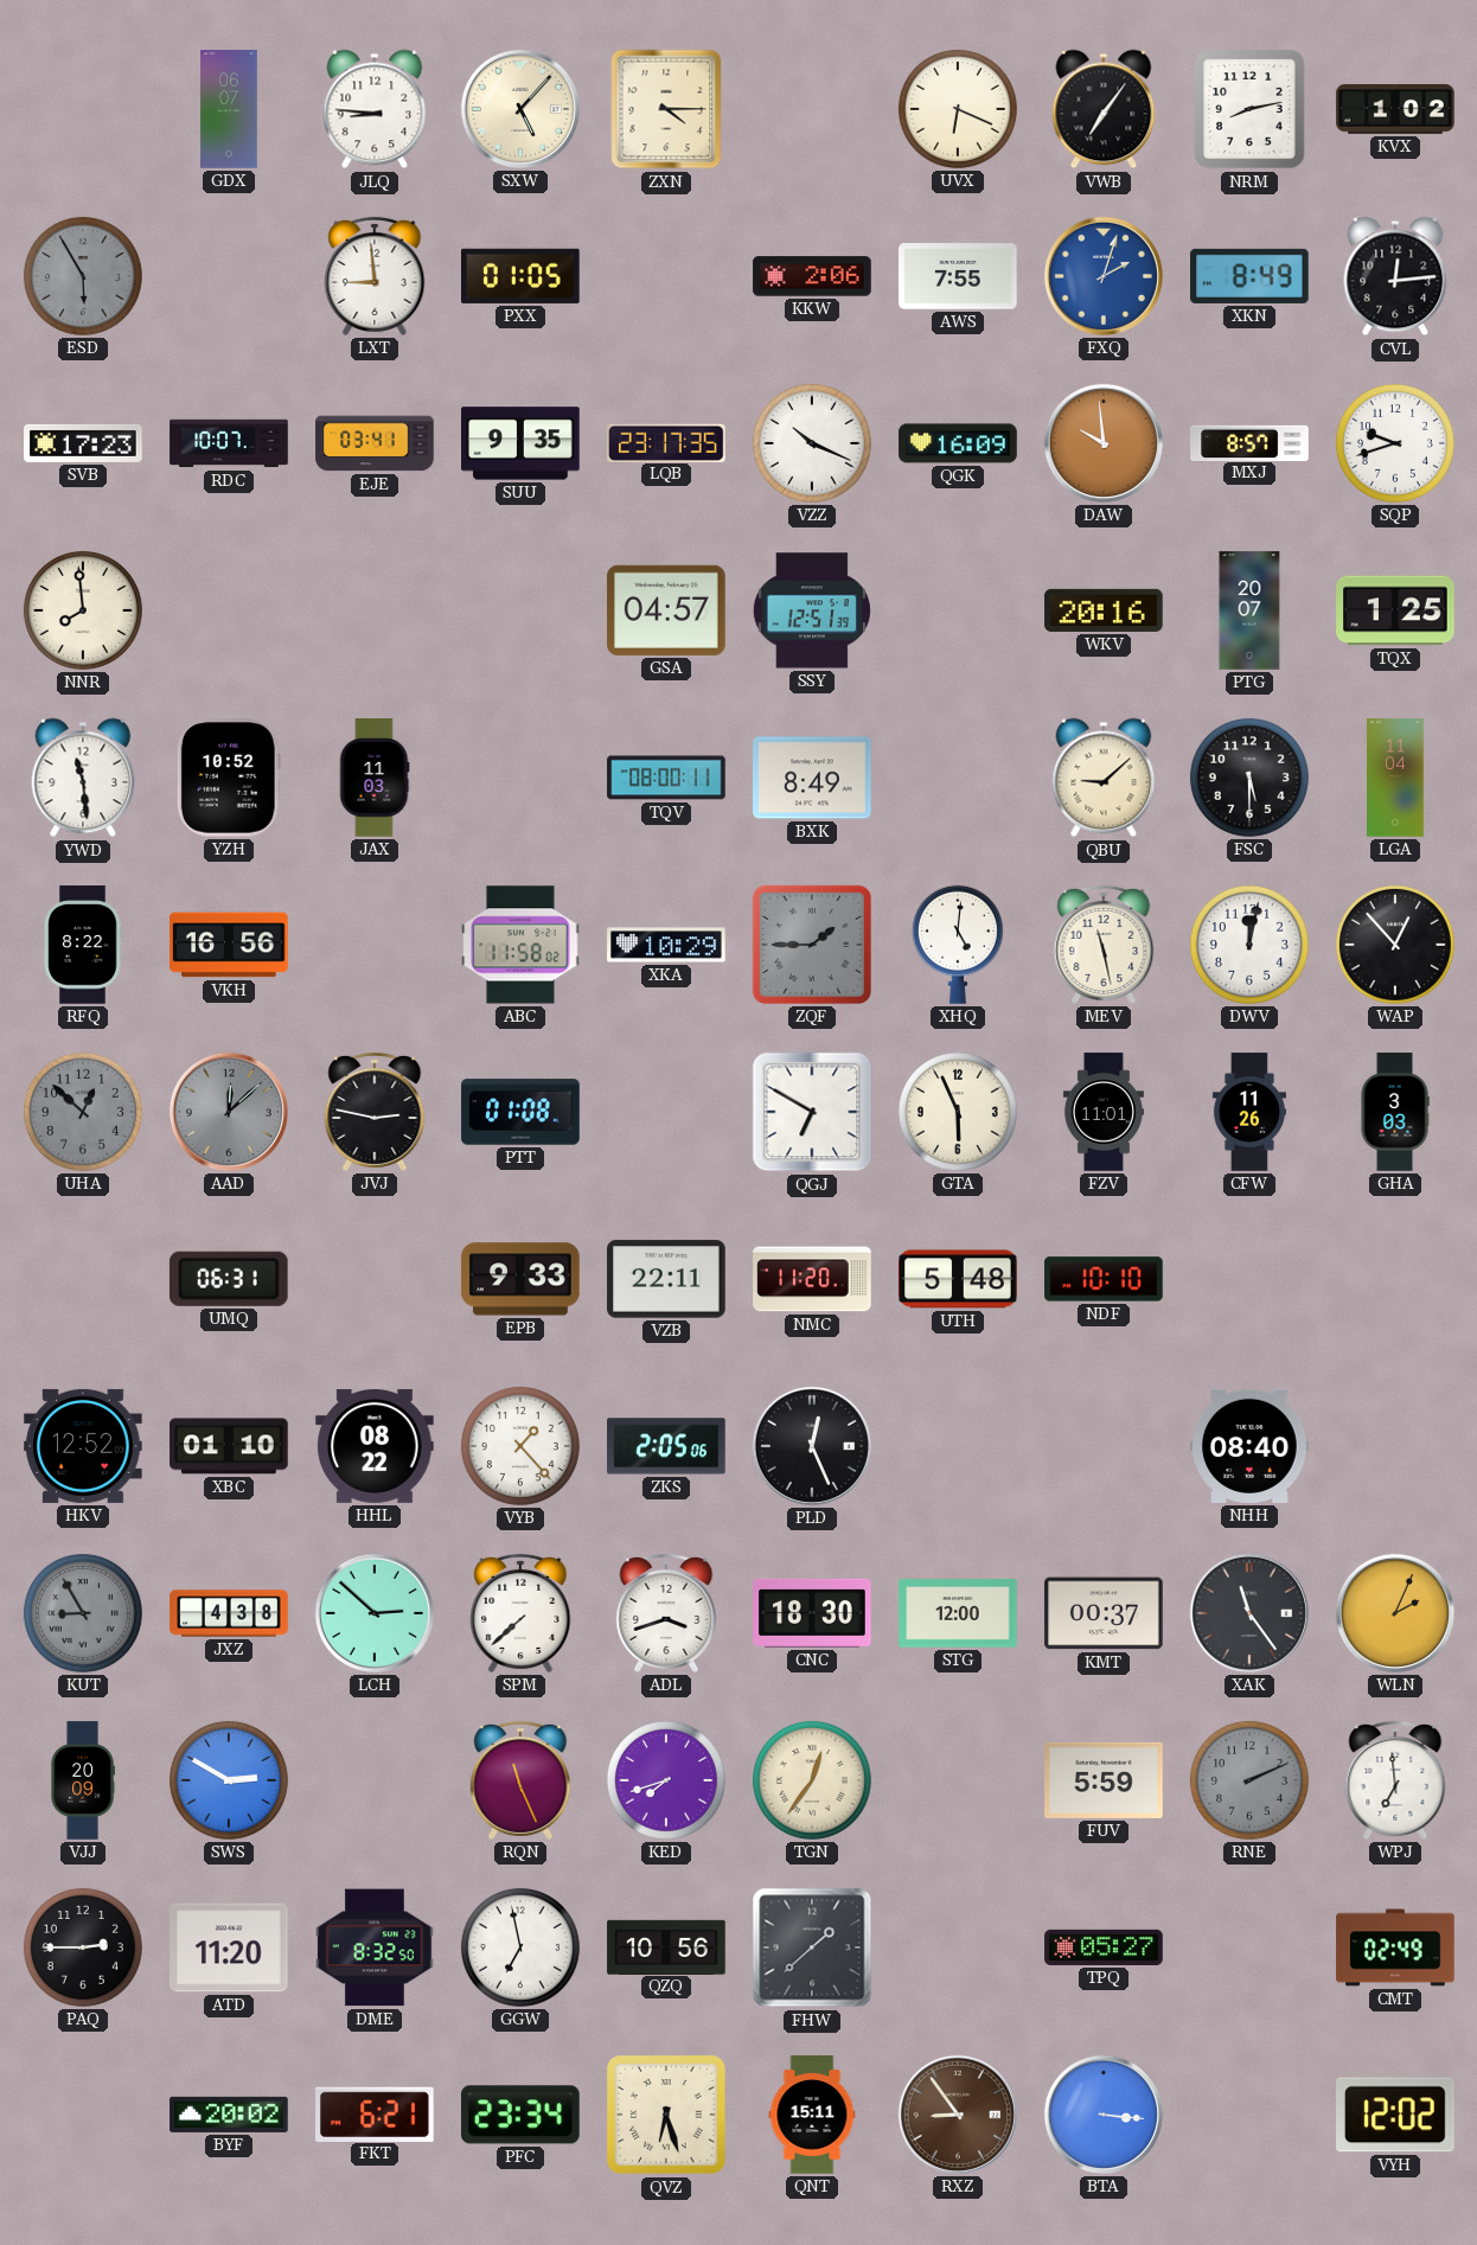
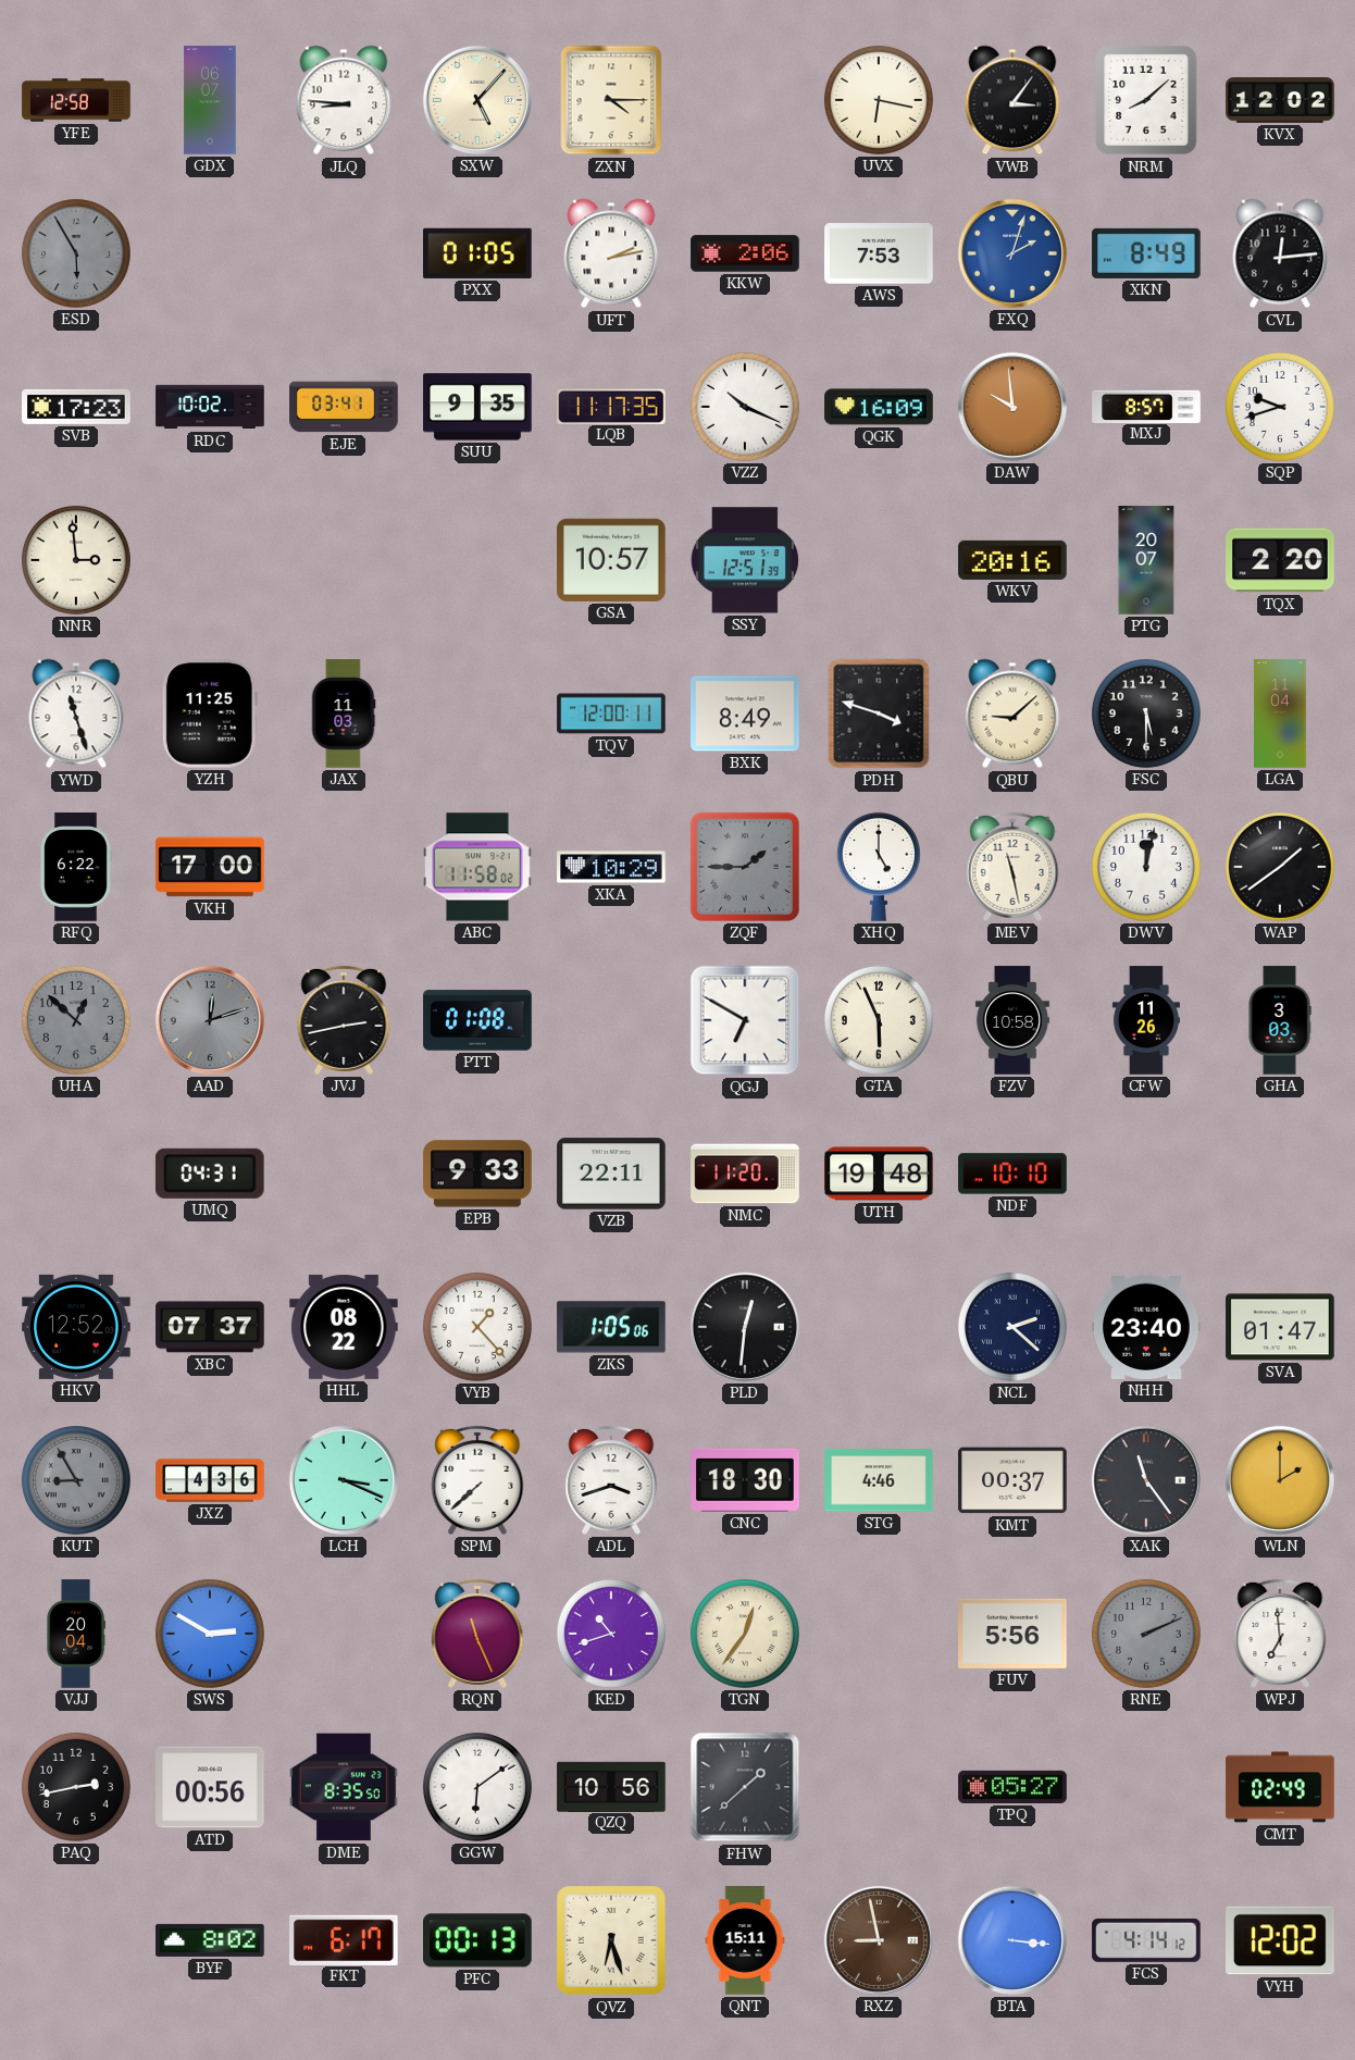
YFE: none -> 12:58 (76, 100)
UVX: 6:19 -> 6:17 (879, 100)
VWB: 7:06 -> 3:06 (1012, 100)
NRM: 8:13 -> 8:08 (1146, 100)
KVX: 1:02 -> 12:02 (1280, 101)
LXT: 8:59 -> none (375, 276)
UFT: none -> 2:13 (611, 253)
AWS: 7:55 -> 7:53 (879, 253)
RDC: 10:07 -> 10:02 (210, 407)
LQB: 23:17 -> 11:17 (611, 406)
NNR: 7:59 -> 2:59 (76, 560)
GSA: 04:57 -> 10:57 (611, 560)
TQX: 1:25 -> 2:20 (1280, 560)
YWD: 11:29 -> 11:27 (76, 713)
YZH: 10:52 -> 11:25 (210, 713)
TQV: 08:00 -> 12:00 (611, 713)
PDH: none -> 3:48 (879, 713)
RFQ: 8:22 -> 6:22 (76, 867)
VKH: 16:56 -> 17:00 (210, 867)
XHQ: 5:01 -> 5:00 (879, 867)
WAP: 12:53 -> 1:39 (1280, 867)
AAD: 12:08 -> 12:12 (210, 1020)
JVJ: 2:47 -> 2:43 (344, 1020)
FZV: 11:01 -> 10:58 (1012, 1020)
UMQ: 06:31 -> 04:31 (210, 1174)
UTH: 5:48 -> 19:48 (879, 1174)
XBC: 01:10 -> 07:37 (210, 1327)
ZKS: 2:05 -> 1:05 (611, 1327)
PLD: 12:26 -> 12:31 (745, 1327)
NCL: none -> 2:22 (1012, 1327)
NHH: 08:40 -> 23:40 (1146, 1327)
SVA: none -> 01:47 (1280, 1327)
JXZ: 4:38 -> 4:36 (210, 1480)
LCH: 2:52 -> 3:19 (344, 1480)
STG: 12:00 -> 4:46 (879, 1480)
WLN: 2:04 -> 2:00 (1280, 1480)
VJJ: 20:09 -> 20:04 (76, 1634)
KED: 7:42 -> 10:42 (611, 1634)
FUV: 5:59 -> 5:56 (1012, 1634)
PAQ: 2:45 -> 2:43 (76, 1787)
ATD: 11:20 -> 00:56 (210, 1787)
DME: 8:32 -> 8:35 (344, 1787)
GGW: 6:58 -> 6:09 (477, 1787)
BYF: 20:02 -> 8:02 (210, 1940)
FKT: 6:21 -> 6:17 (345, 1939)
PFC: 23:34 -> 00:13 (478, 1940)
RXZ: 8:54 -> 8:58 (879, 1940)
FCS: none -> 4:14 (1146, 1940)
